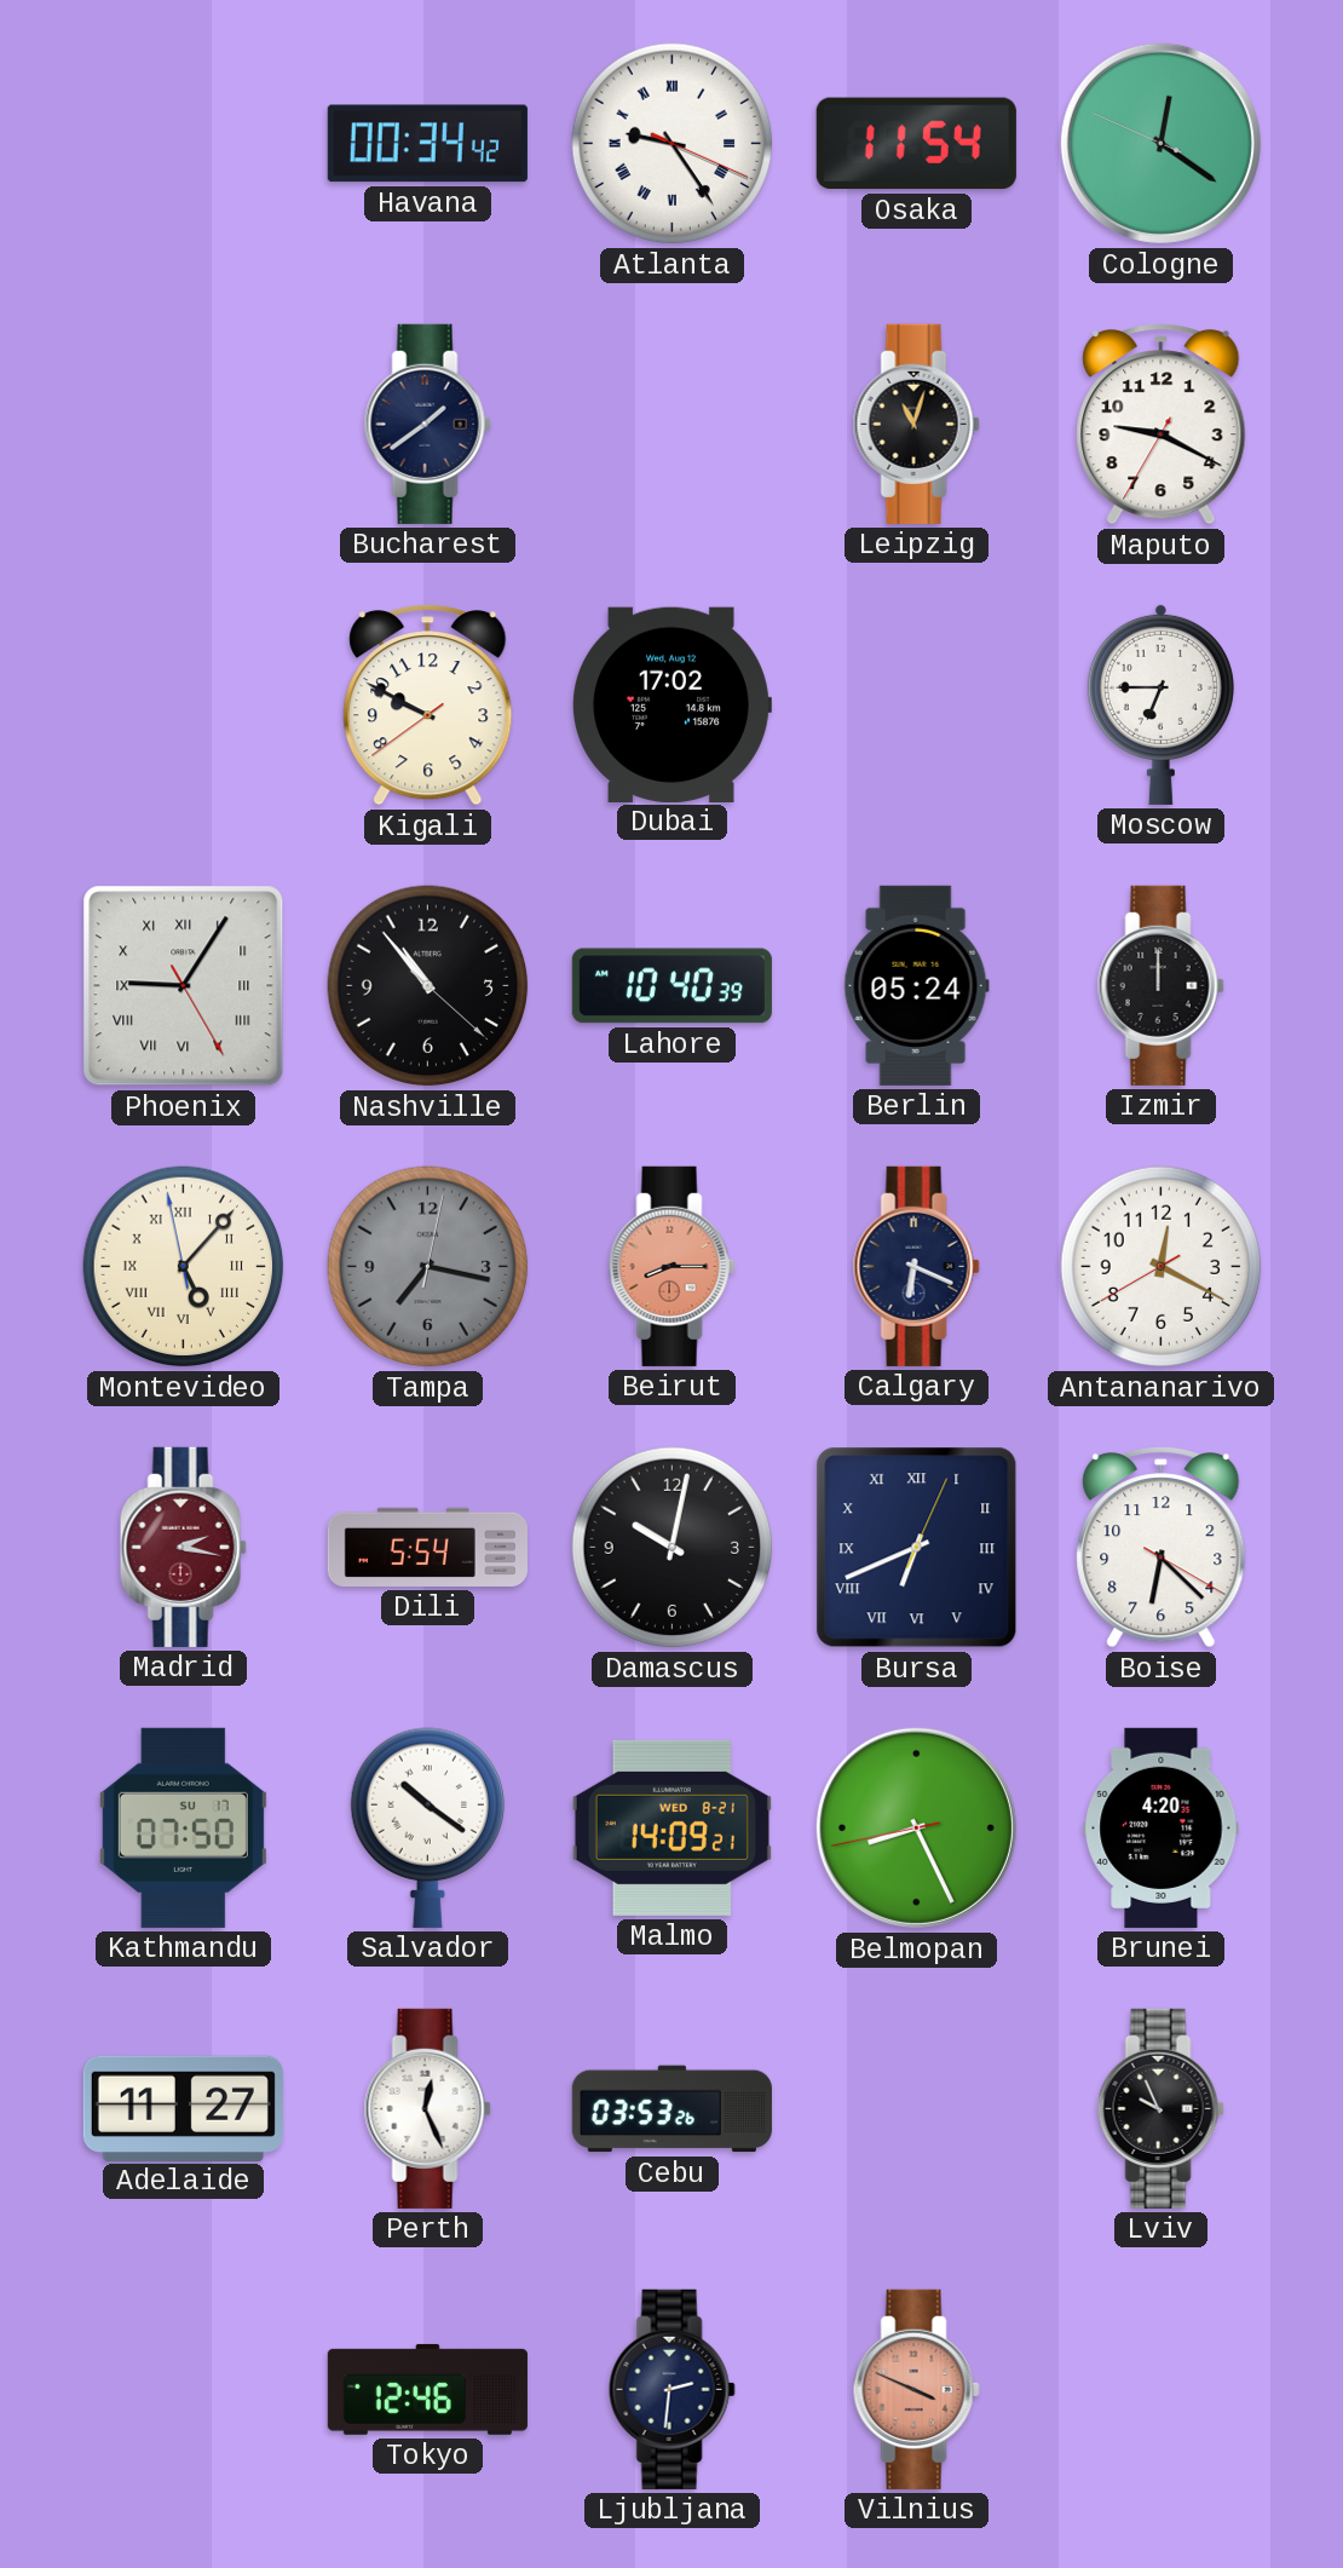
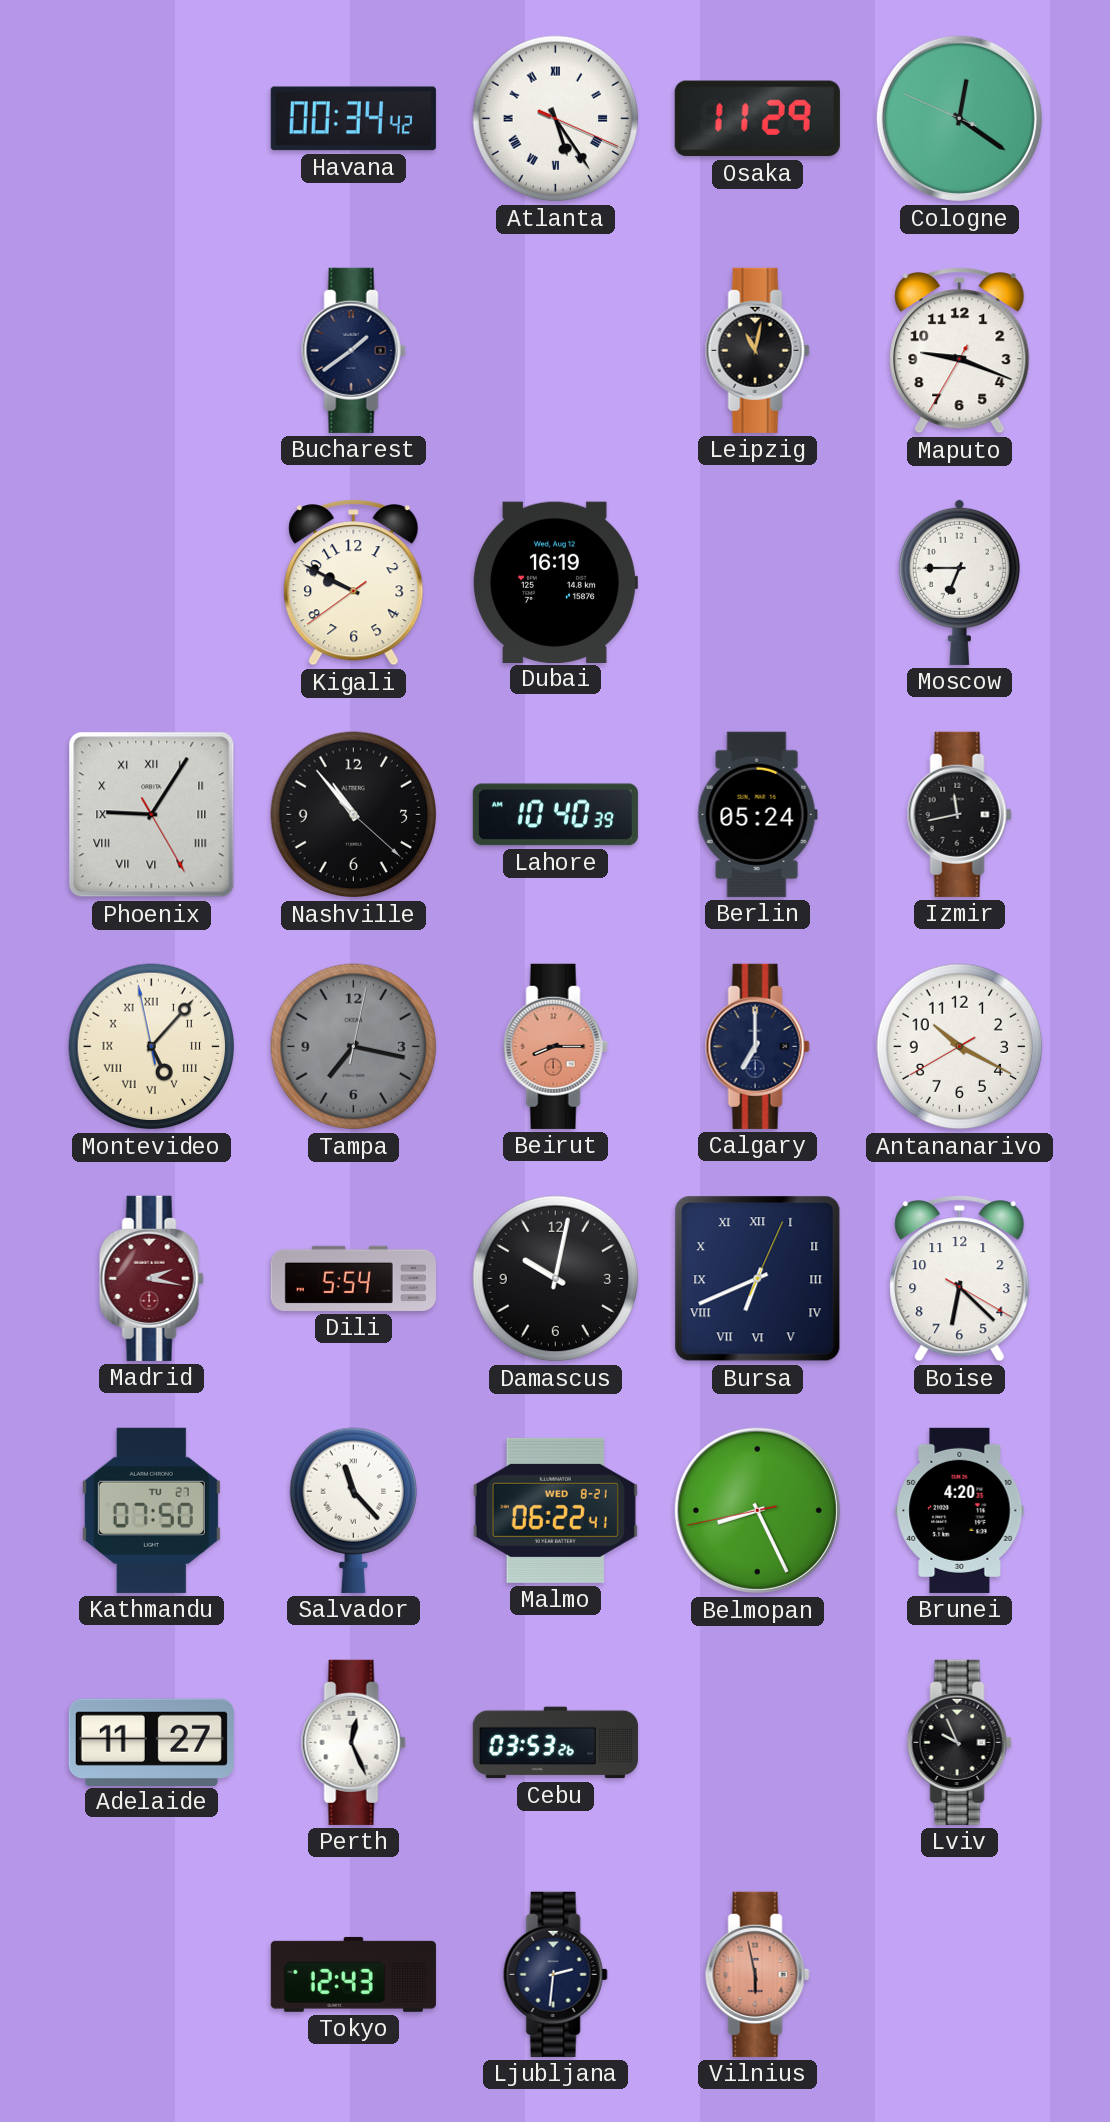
Atlanta: 9:24 -> 5:24 (556, 119)
Osaka: 11:54 -> 11:29 (757, 119)
Leipzig: 11:03 -> 11:02 (757, 350)
Maputo: 9:19 -> 9:18 (960, 351)
Dubai: 17:02 -> 16:19 (556, 582)
Izmir: 12:00 -> 11:43 (959, 814)
Calgary: 6:19 -> 7:00 (757, 1046)
Antananarivo: 12:19 -> 10:19 (960, 1047)
Kathmandu date: SU 17 -> TU 27 (151, 1510)
Salvador: 10:21 -> 11:23 (353, 1510)
Malmo: 14:09 -> 06:22 (555, 1510)
Tokyo: 12:46 -> 12:43 (353, 1974)
Vilnius: 3:49 -> 5:58 (757, 1974)
